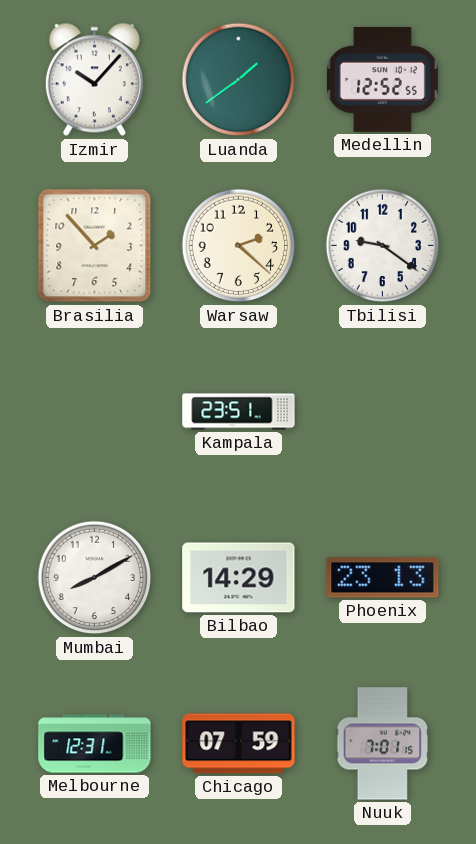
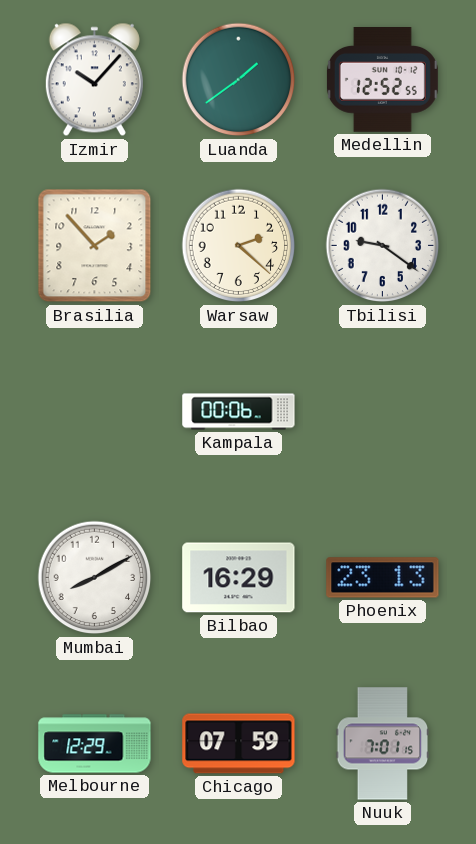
Kampala: 23:51 -> 00:06 (239, 412)
Bilbao: 14:29 -> 16:29 (239, 578)
Melbourne: 12:31 -> 12:29 (95, 744)
